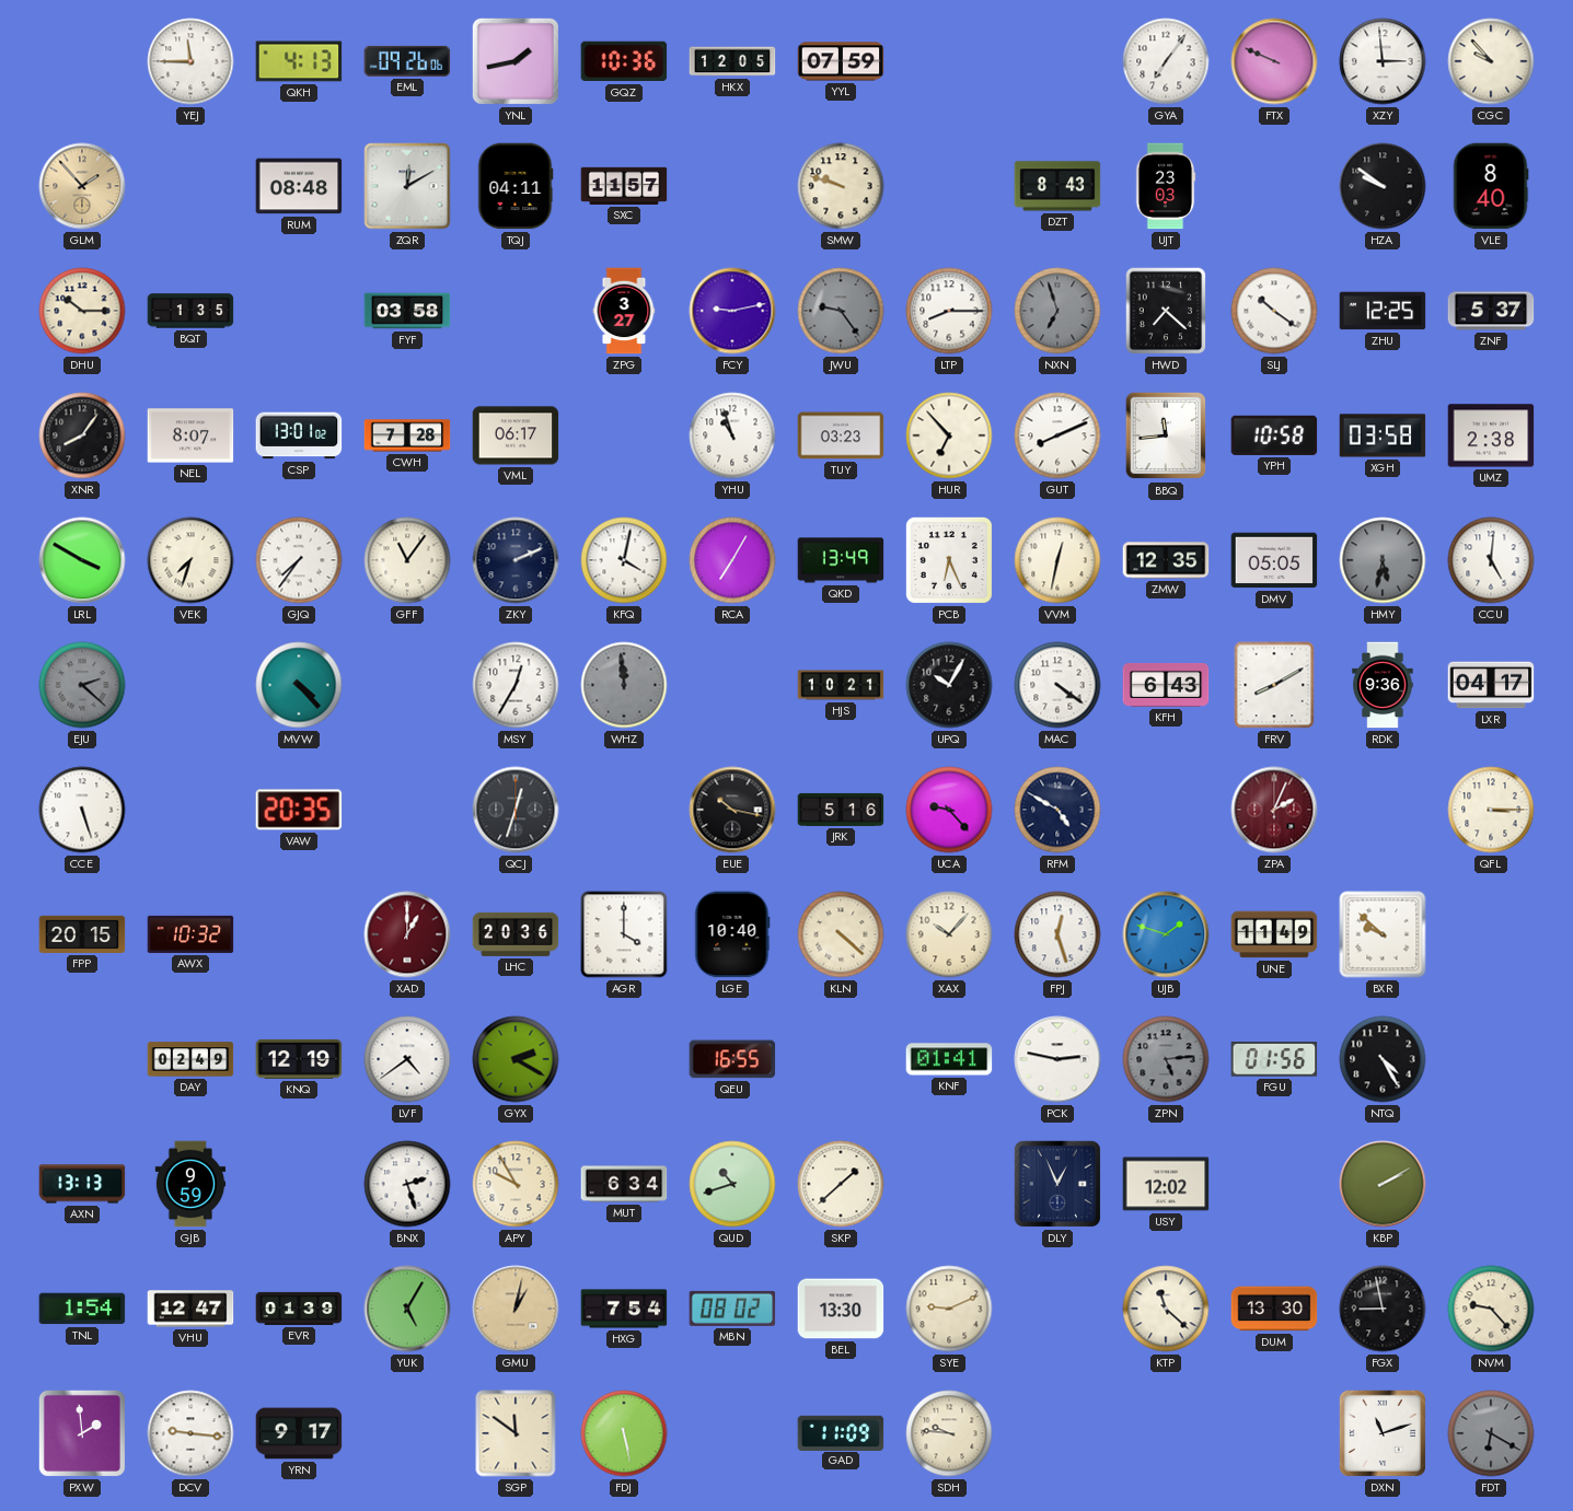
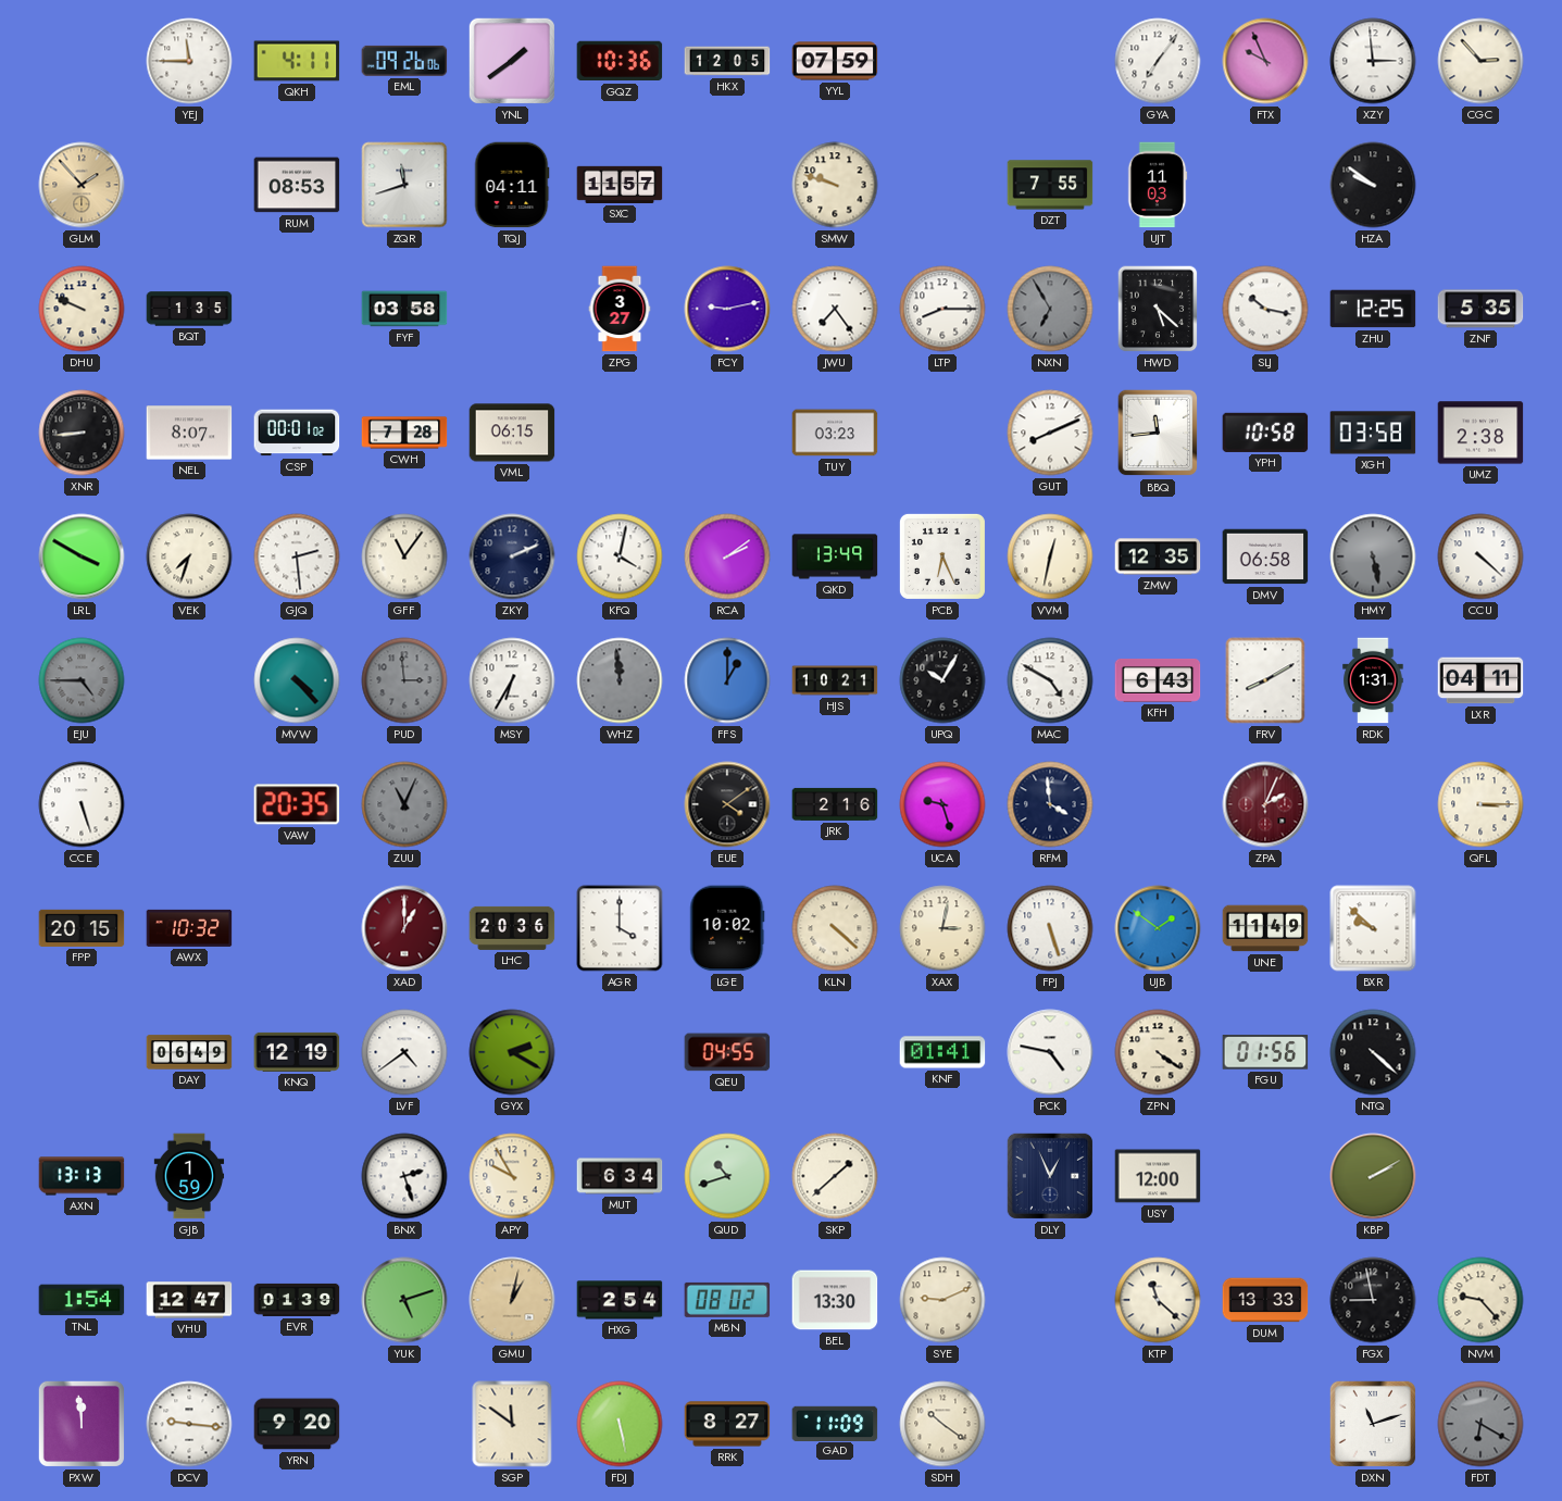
QKH: 4:13 -> 4:11 (297, 61)
YNL: 1:43 -> 1:39 (512, 61)
FTX: 9:49 -> 9:56 (1265, 61)
CGC: 9:53 -> 2:53 (1480, 61)
RUM: 08:48 -> 08:53 (297, 185)
ZQR: 12:10 -> 11:42 (404, 185)
DZT: 8:43 -> 7:55 (1050, 185)
UJT: 23:03 -> 11:03 (1158, 185)
VLE: 8:40 -> none (1491, 186)
DHU: 10:15 -> 9:49 (82, 309)
JWU: 9:24 -> 7:24 (835, 309)
JWU dial: grey -> white (835, 309)
NXN: 6:57 -> 6:55 (1050, 309)
HWD: 7:22 -> 5:22 (1158, 309)
SLJ: 10:21 -> 10:17 (1265, 309)
ZNF: 5:37 -> 5:35 (1480, 309)
XNR: 8:06 -> 8:44 (82, 433)
CSP: 13:01 -> 00:01 (297, 433)
VML: 06:17 -> 06:15 (512, 433)
YHU: 10:57 -> none (732, 435)
HUR: 6:53 -> none (949, 435)
GJQ: 7:36 -> 2:29 (297, 556)
RCA: 7:05 -> 2:09 (727, 556)
DMV: 05:05 -> 06:58 (1265, 556)
HMY: 5:32 -> 5:28 (1373, 556)
CCU: 5:01 -> 4:22 (1480, 556)
EJU: 2:22 -> 4:45 (82, 680)
PUD: none -> 2:59 (404, 680)
MSY: 12:35 -> 6:35 (512, 680)
FFS: none -> 1:00 (727, 680)
MAC: 4:21 -> 4:50 (1050, 680)
RDK: 9:36 -> 1:31 (1373, 680)
LXR: 04:17 -> 04:11 (1480, 680)
ZUU: none -> 11:04 (404, 804)
QCJ: 12:33 -> none (516, 810)
EUE: 10:17 -> 4:09 (727, 804)
JRK: 5:16 -> 2:16 (835, 804)
UCA: 9:23 -> 9:27 (942, 804)
RFM: 4:50 -> 3:59 (1050, 804)
LGE: 10:40 -> 10:02 (727, 928)
XAX: 10:07 -> 3:02 (942, 928)
FPJ: 12:27 -> 5:27 (1050, 928)
UJB: 1:48 -> 1:51 (1158, 928)
DAY: 02:49 -> 06:49 (189, 1052)
QEU: 16:55 -> 04:55 (727, 1052)
PCK: 2:47 -> 4:47 (1050, 1052)
ZPN: 5:14 -> 4:21 (1158, 1052)
ZPN dial: grey -> cream (1158, 1052)
NTQ: 4:25 -> 4:22 (1373, 1052)
GJB: 9:59 -> 1:59 (189, 1176)
USY: 12:02 -> 12:00 (1158, 1176)
YUK: 5:05 -> 5:12 (404, 1300)
HXG: 7:54 -> 2:54 (620, 1300)
DUM: 13:30 -> 13:33 (1265, 1300)
PXW: 1:59 -> 11:59 (82, 1424)
YRN: 9:17 -> 9:20 (297, 1424)
RRK: none -> 8:27 (727, 1424)
SDH: 9:46 -> 10:21 (942, 1424)
